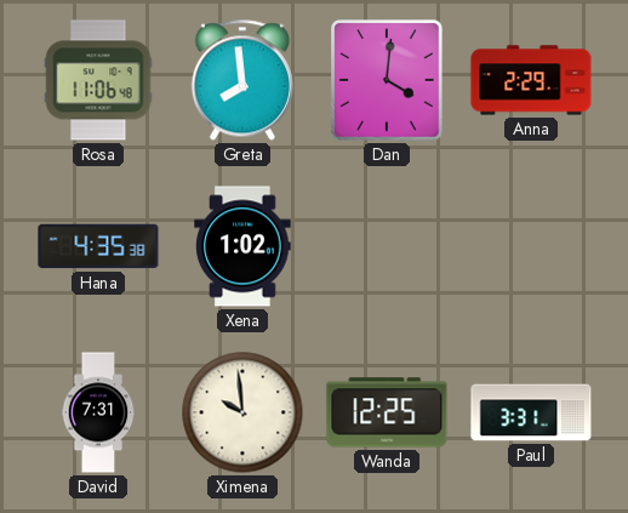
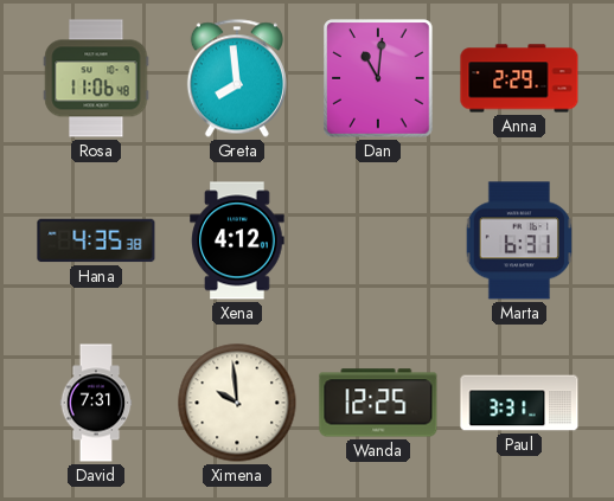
Dan: 4:01 -> 11:01 (378, 78)
Xena: 1:02 -> 4:12 (237, 240)
Marta: none -> 6:31 (518, 240)
